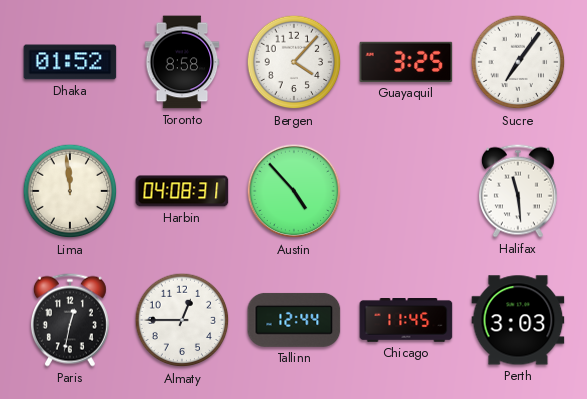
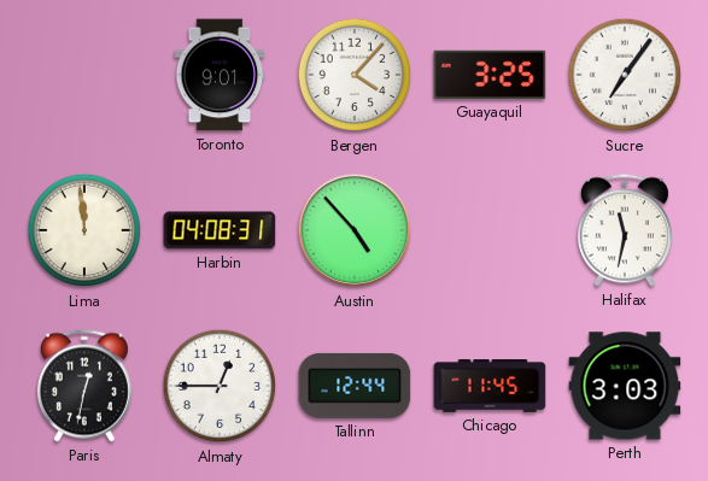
Dhaka: 01:52 -> none (70, 62)
Toronto: 8:58 -> 9:01 (220, 75)
Halifax: 11:29 -> 11:32 (625, 230)
